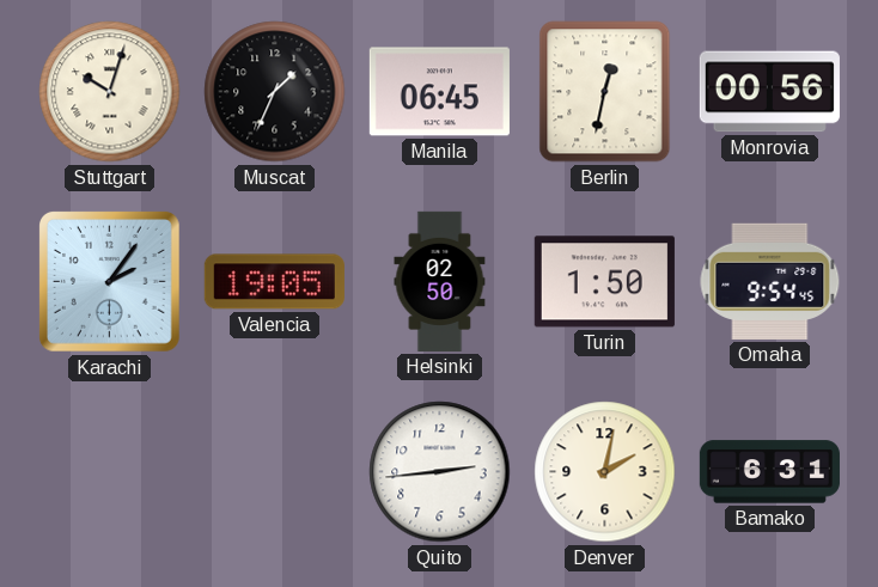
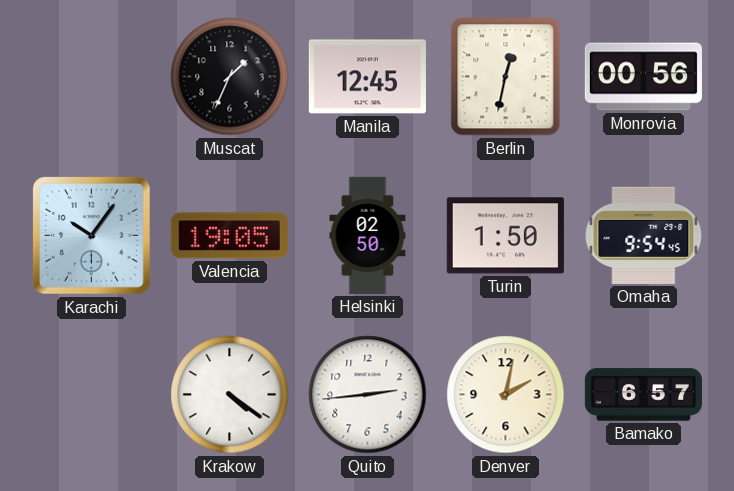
Stuttgart: 10:03 -> none (110, 92)
Manila: 06:45 -> 12:45 (367, 77)
Karachi: 2:06 -> 10:06 (92, 236)
Krakow: none -> 4:21 (230, 395)
Bamako: 6:31 -> 6:57 (643, 395)
